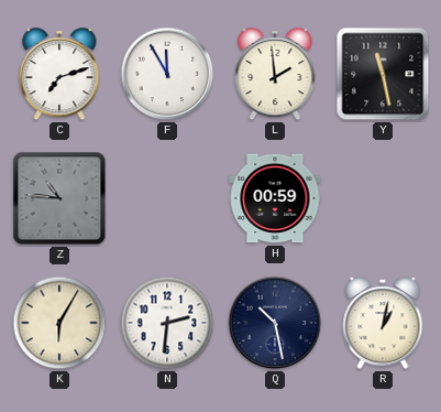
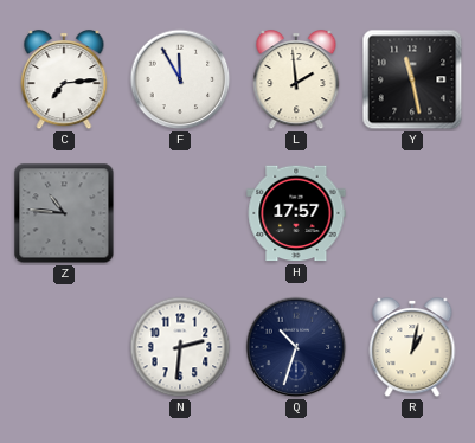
C: 7:12 -> 7:14 (64, 81)
H: 00:59 -> 17:57 (296, 213)
K: 6:05 -> none (59, 323)
Q: 10:28 -> 10:33 (296, 347)
